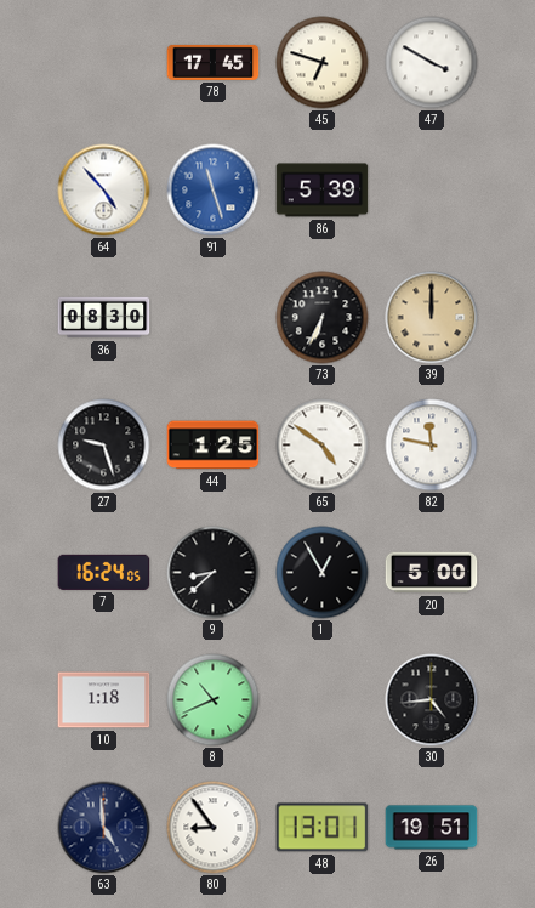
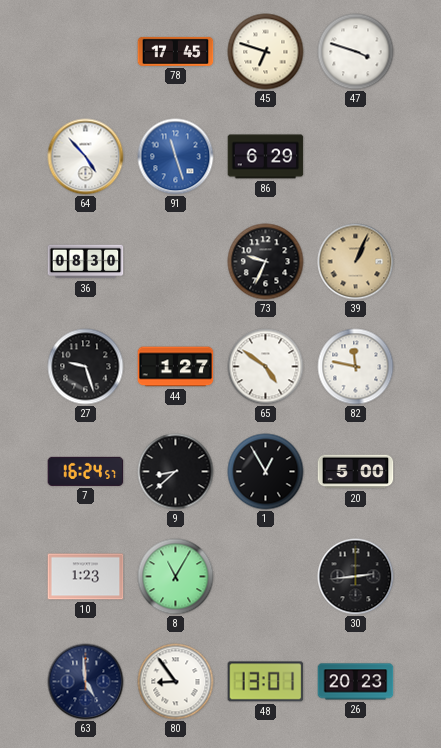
47: 3:50 -> 3:48 (356, 52)
86: 5:39 -> 6:29 (266, 157)
73: 6:34 -> 9:34 (266, 262)
39: 12:00 -> 1:04 (356, 262)
44: 1:25 -> 1:27 (176, 367)
7: 16:24:05 -> 16:24:57 (86, 471)
10: 1:18 -> 1:23 (86, 577)
8: 10:41 -> 11:05 (176, 577)
30: 4:44 -> 2:44 (356, 577)
26: 19:51 -> 20:23 (356, 682)
